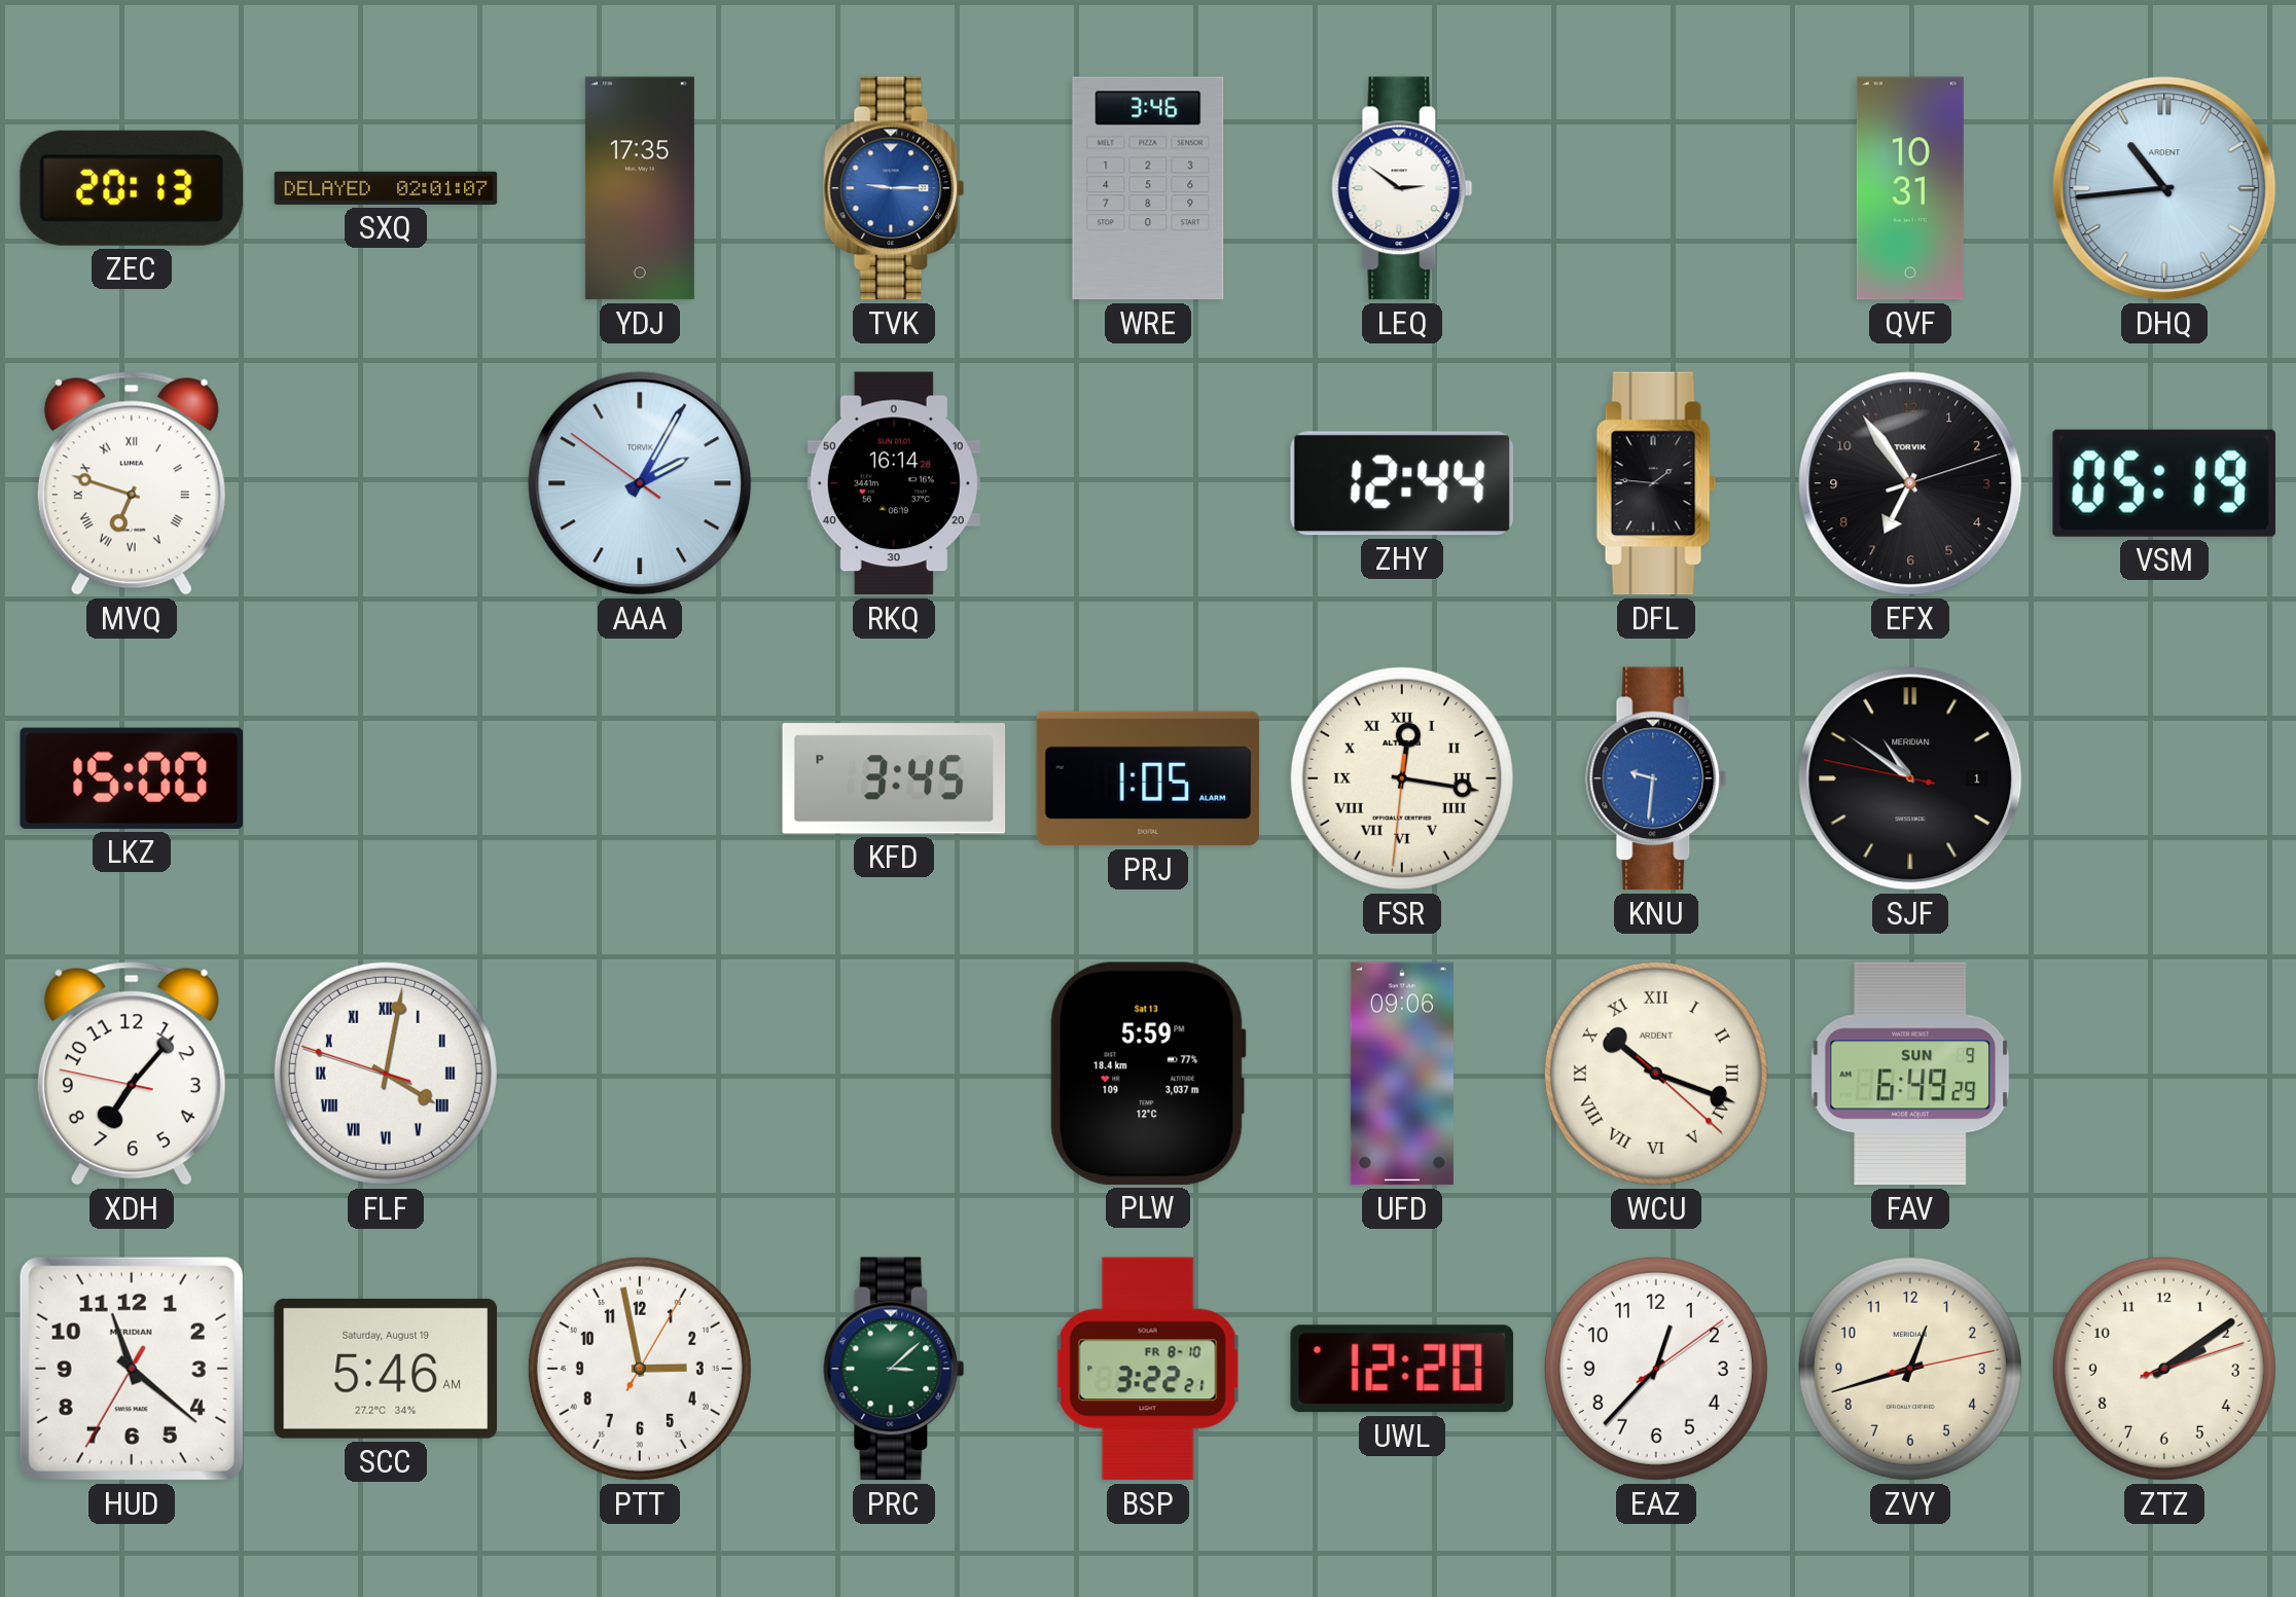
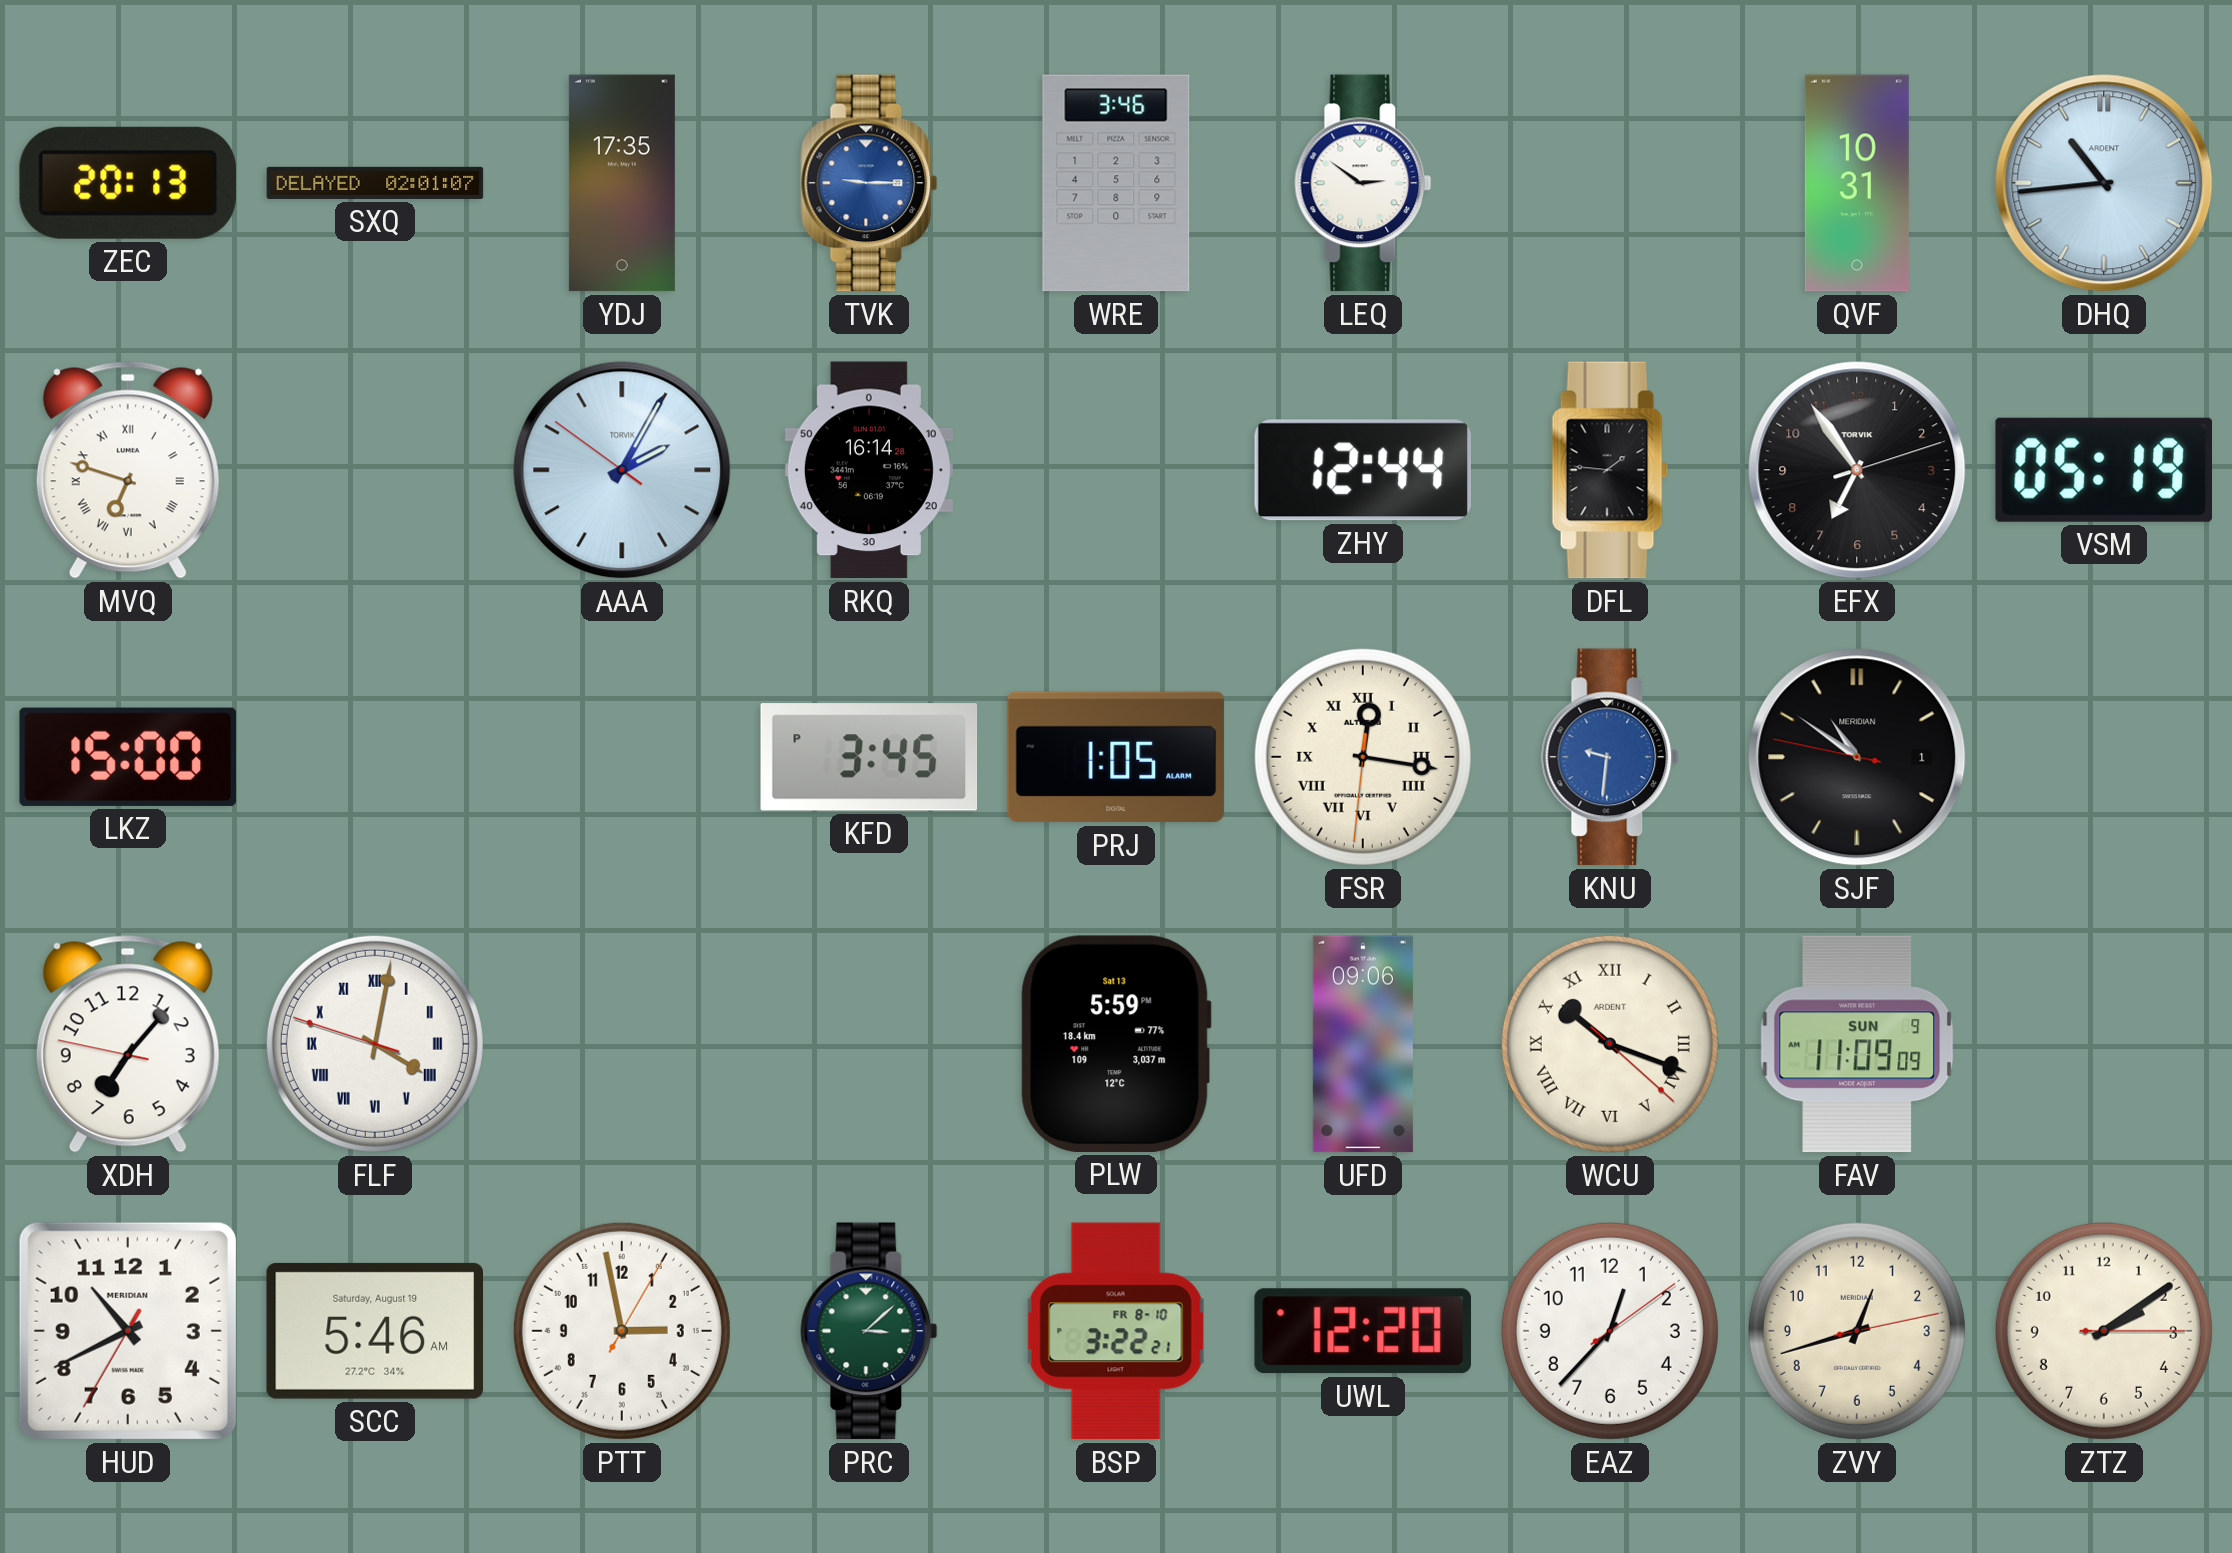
FAV: 6:49 -> 11:09 (1857, 1044)
HUD: 11:21 -> 10:40 (128, 1331)
ZTZ: 2:09:12 -> 2:09:15 (2104, 1331)
